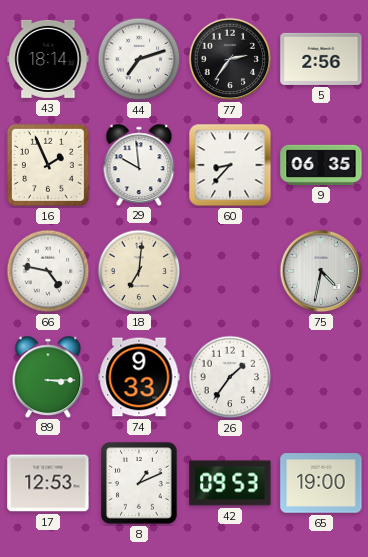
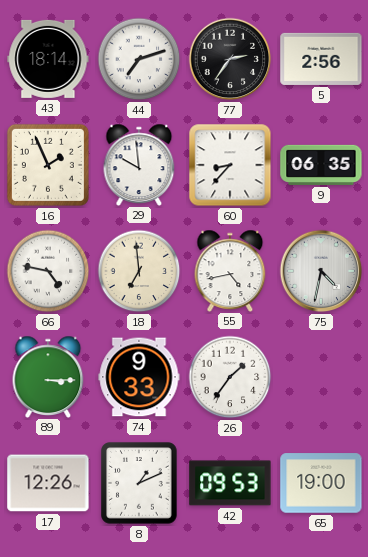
18: 7:01 -> 6:59 (139, 271)
55: none -> 4:43 (230, 270)
17: 12:53 -> 12:26 (48, 483)
